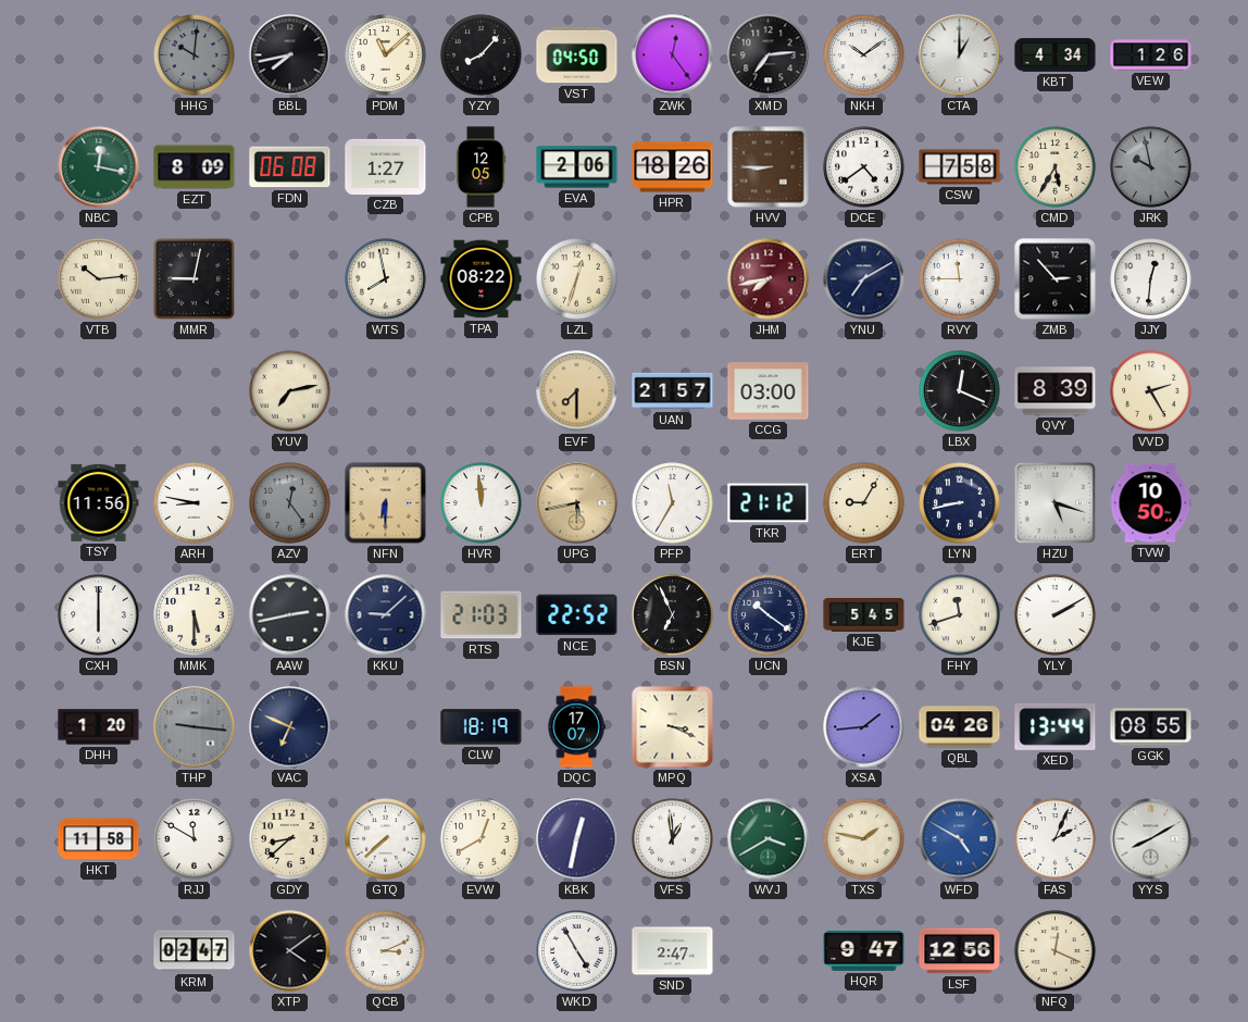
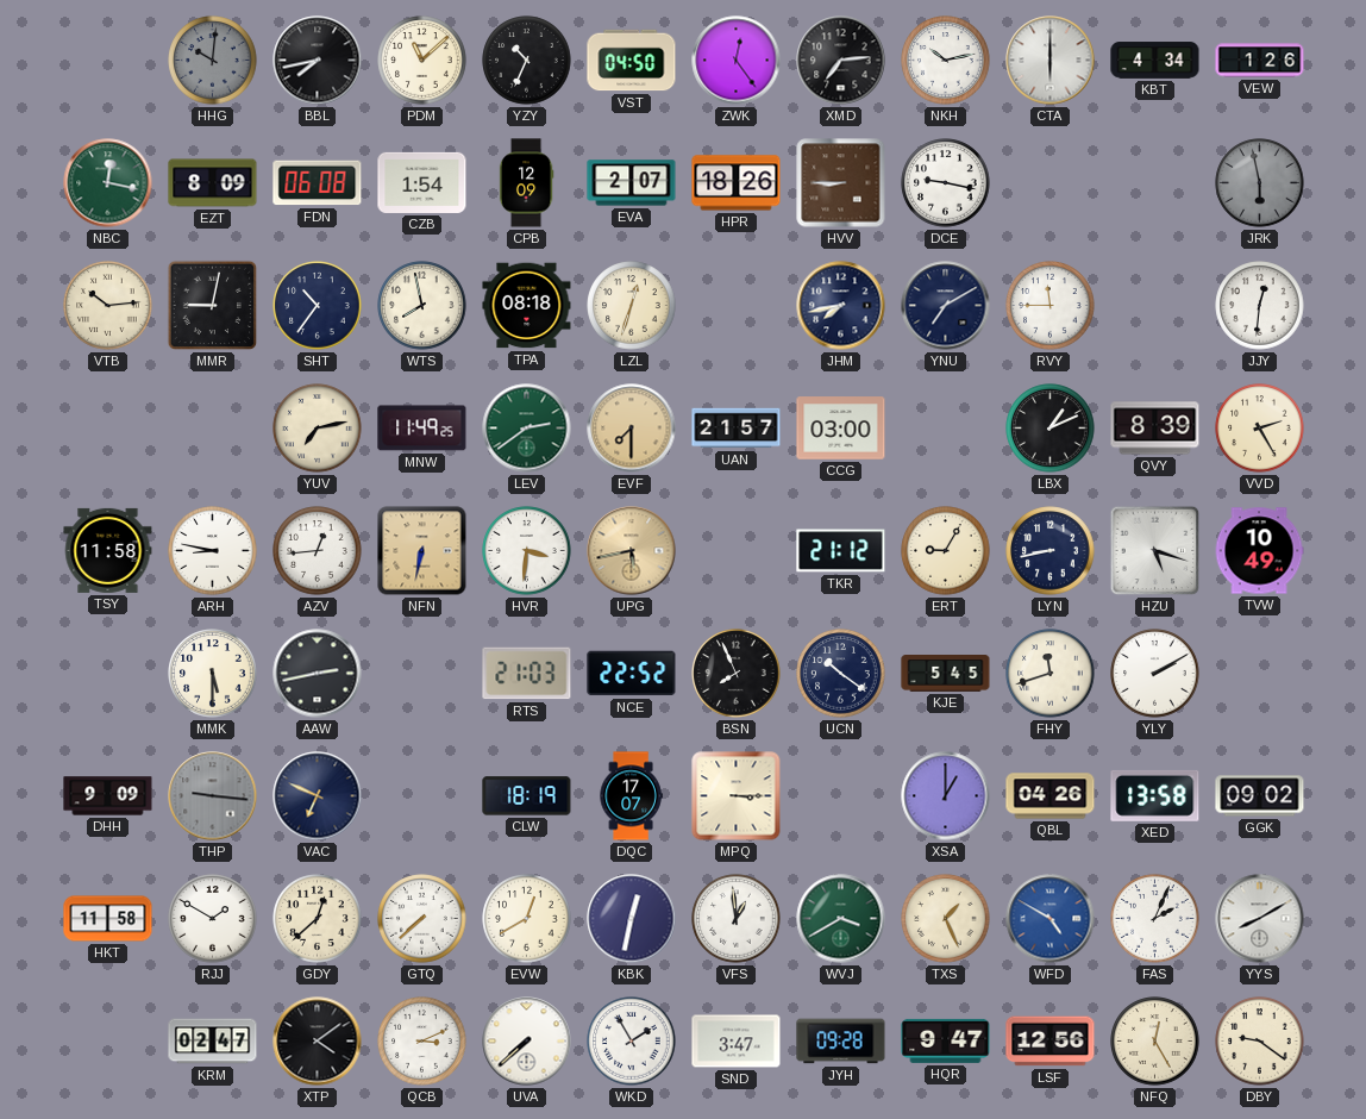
YZY: 8:07 -> 10:34 (527, 61)
NKH: 10:09 -> 10:13 (946, 61)
CTA: 1:00 -> 6:00 (1051, 61)
CZB: 1:27 -> 1:54 (422, 182)
CPB: 12:05 -> 12:09 (526, 183)
EVA: 2:06 -> 2:07 (632, 183)
DCE: 4:39 -> 9:17 (946, 183)
CSW: 7:58 -> none (960, 167)
CMD: 5:35 -> none (1056, 167)
JRK: 9:58 -> 5:58 (1260, 183)
SHT: none -> 10:36 (318, 306)
TPA: 08:22 -> 08:18 (527, 306)
JHM dial: burgundy -> navy (841, 306)
ZMB: 2:53 -> none (1056, 279)
MNW: none -> 11:49 (422, 429)
LEV: none -> 2:39 (527, 429)
LBX: 12:19 -> 1:11 (1051, 429)
TSY: 11:56 -> 11:58 (108, 550)
AZV: 12:24 -> 12:44 (318, 551)
AZV dial: grey -> white (318, 551)
NFN: 6:30 -> 6:32 (422, 551)
HVR: 11:59 -> 3:31 (527, 551)
PFP: 11:35 -> none (673, 503)
TVW: 10:50 -> 10:49 (1259, 551)
CXH: 6:00 -> none (99, 615)
KKU: 9:08 -> none (386, 615)
BSN: 6:56 -> 7:56 (737, 674)
DHH: 1:20 -> 9:09 (108, 796)
MPQ: 3:19 -> 3:15 (737, 796)
XSA: 1:44 -> 1:00 (946, 796)
XED: 13:44 -> 13:58 (1155, 795)
GGK: 08:55 -> 09:02 (1260, 796)
RJJ: 11:50 -> 1:50 (213, 919)
GDY: 8:38 -> 12:38 (318, 919)
TXS: 1:47 -> 1:26 (946, 919)
UVA: none -> 7:38 (527, 1042)
WKD: 4:55 -> 1:55 (632, 1042)
SND: 2:47 -> 3:47 (737, 1042)
JYH: none -> 09:28 (841, 1042)
NFQ: 12:19 -> 12:25 (1155, 1042)
DBY: none -> 9:21 (1260, 1042)
